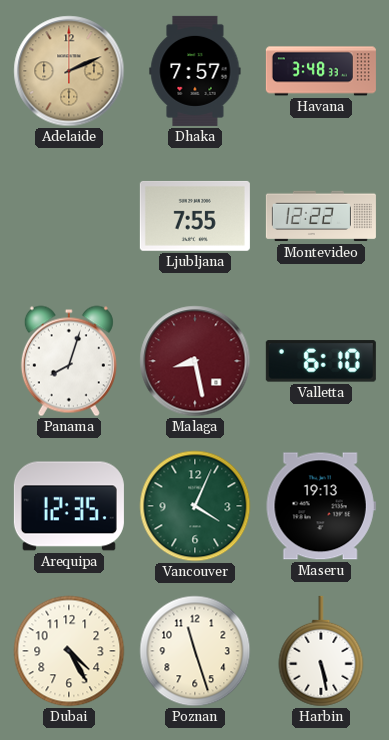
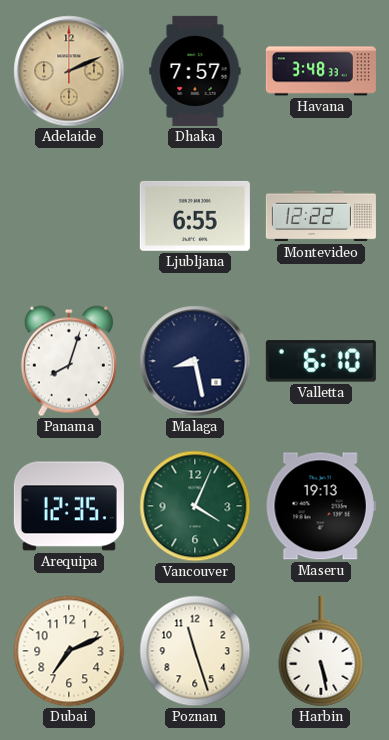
Ljubljana: 7:55 -> 6:55 (195, 216)
Malaga dial: burgundy -> navy (195, 361)
Dubai: 4:25 -> 7:11 (69, 651)
